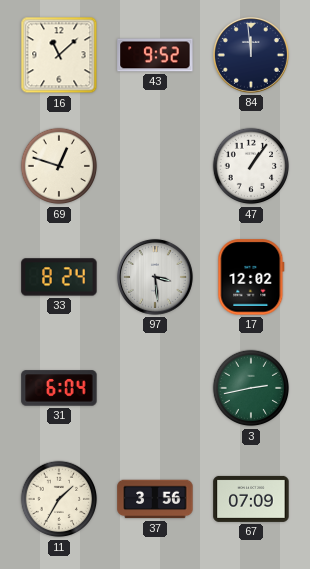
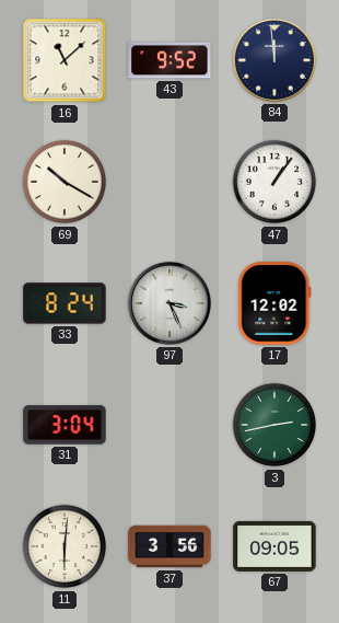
69: 12:48 -> 10:20 (65, 182)
97: 3:29 -> 3:26 (169, 303)
31: 6:04 -> 3:04 (65, 425)
11: 1:35 -> 6:01 (65, 546)
67: 07:09 -> 09:05 (274, 546)
